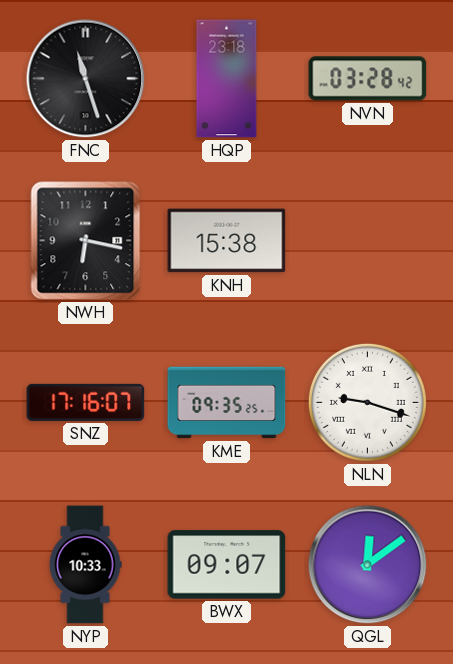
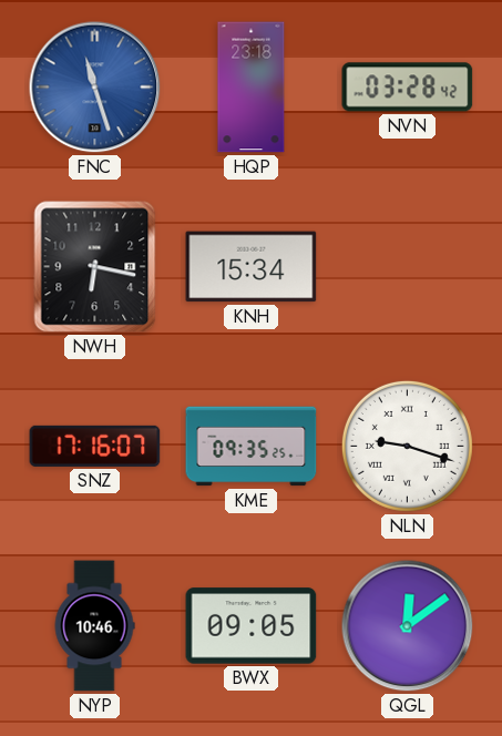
FNC dial: black -> blue (95, 88)
KNH: 15:38 -> 15:34 (252, 267)
NYP: 10:33 -> 10:46 (94, 626)
BWX: 09:07 -> 09:05 (252, 626)
